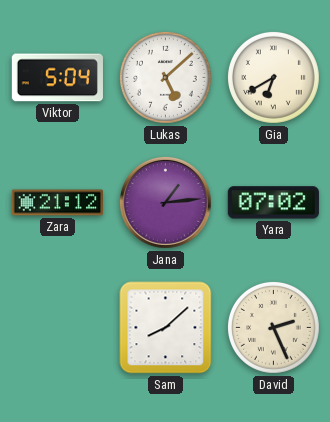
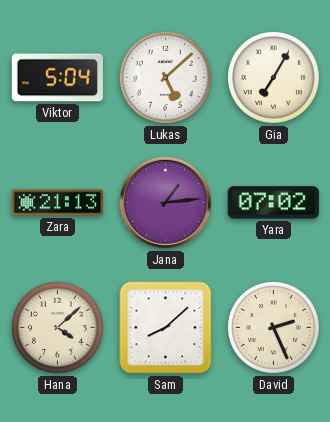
Gia: 6:40 -> 7:05 (273, 77)
Zara: 21:12 -> 21:13 (57, 203)
Hana: none -> 4:08 (57, 327)
